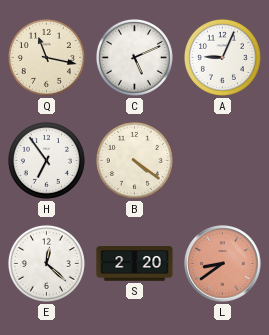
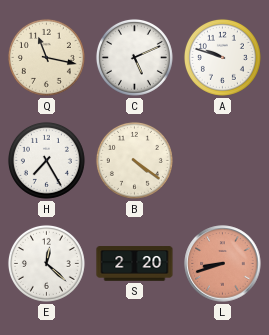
A: 9:04 -> 9:48 (222, 57)
H: 6:54 -> 7:25 (46, 160)
L: 8:39 -> 8:42 (223, 264)
